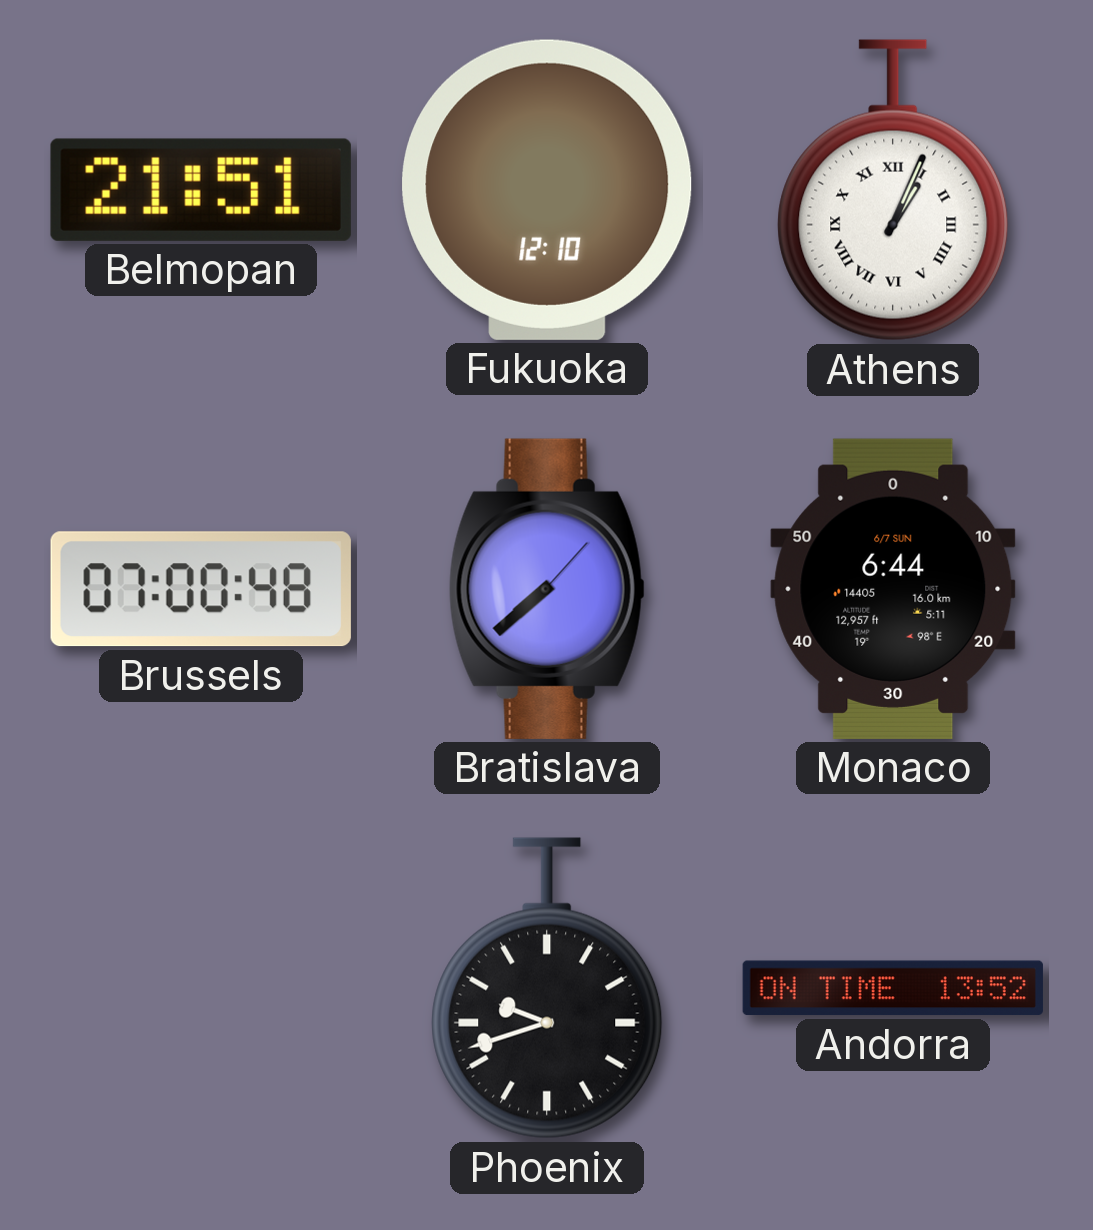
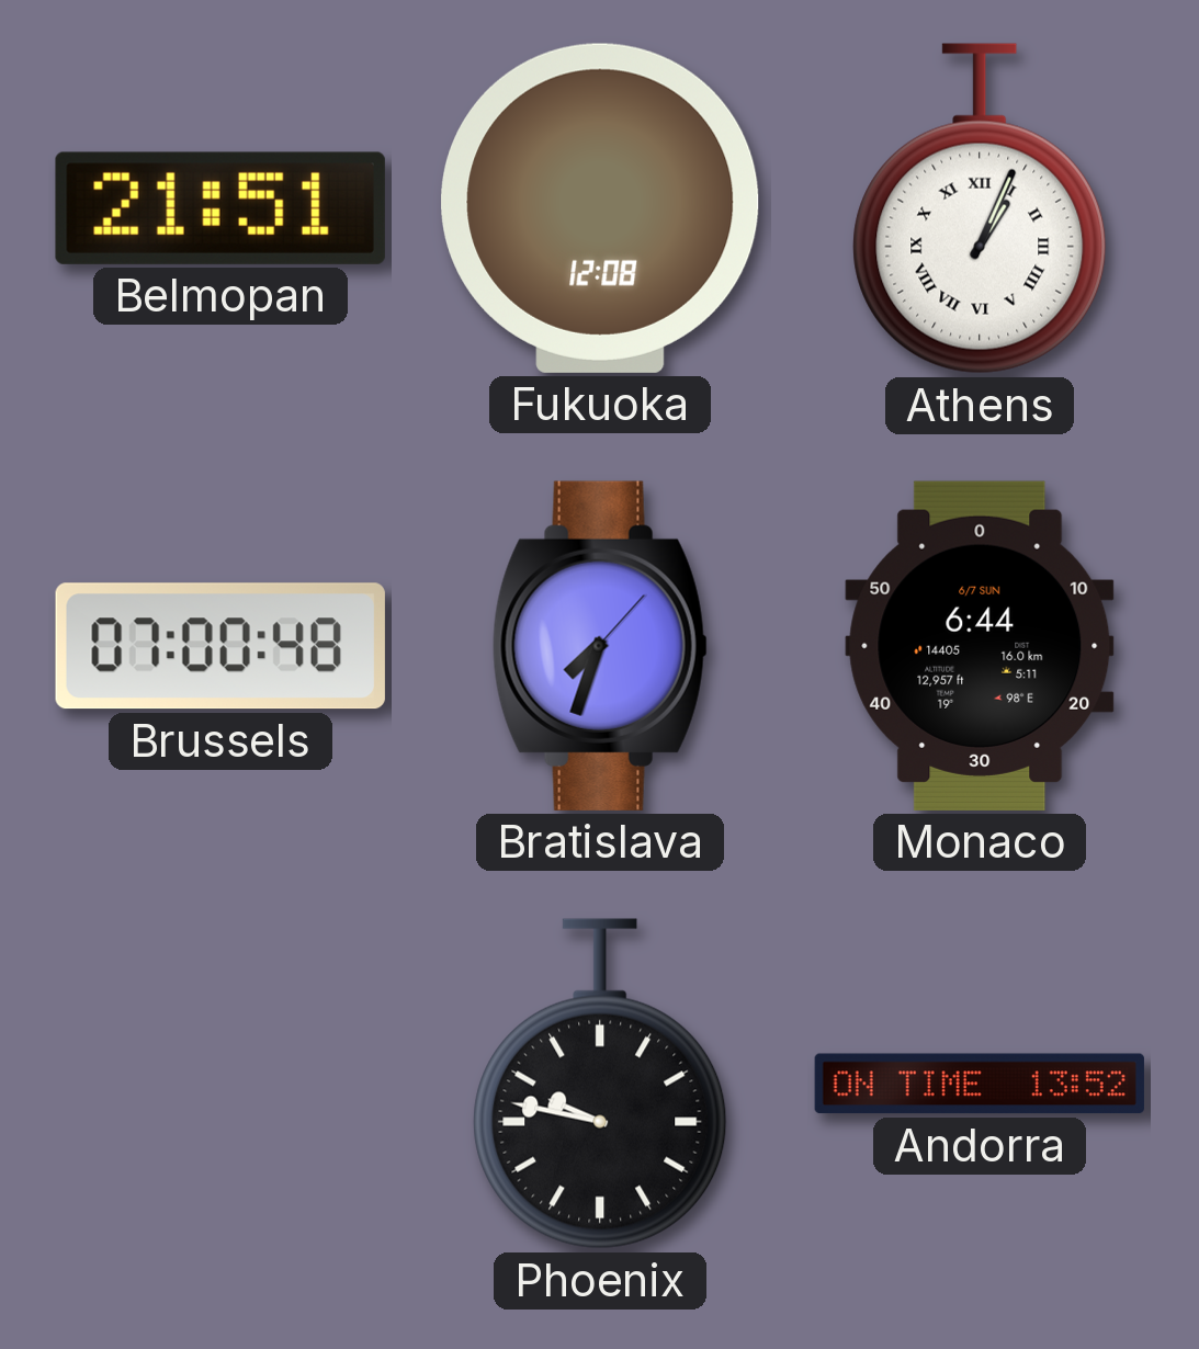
Fukuoka: 12:10 -> 12:08 (600, 208)
Bratislava: 7:38 -> 7:33 (600, 646)
Phoenix: 9:42 -> 9:47 (600, 1084)
